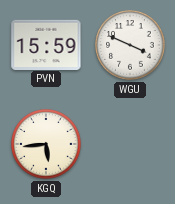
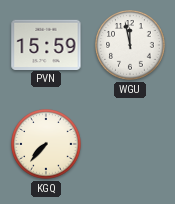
WGU: 3:49 -> 11:58 (130, 45)
KGQ: 5:44 -> 7:37 (46, 144)
